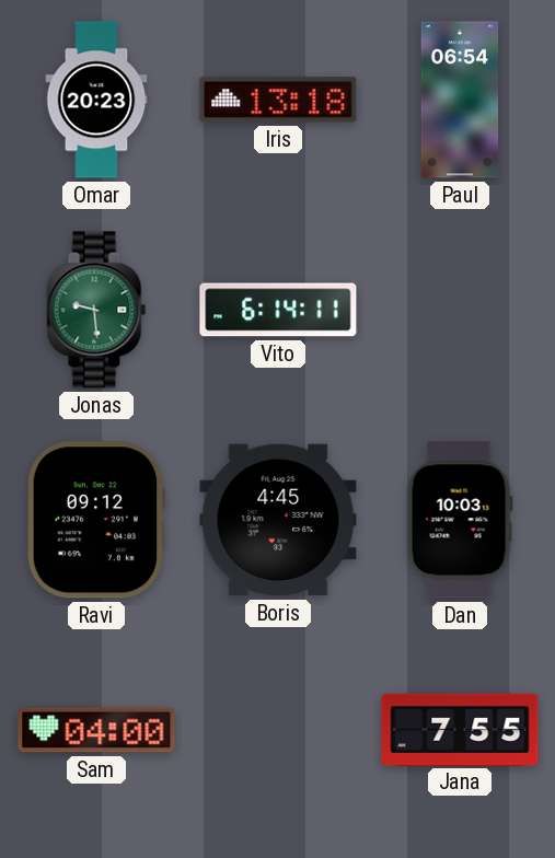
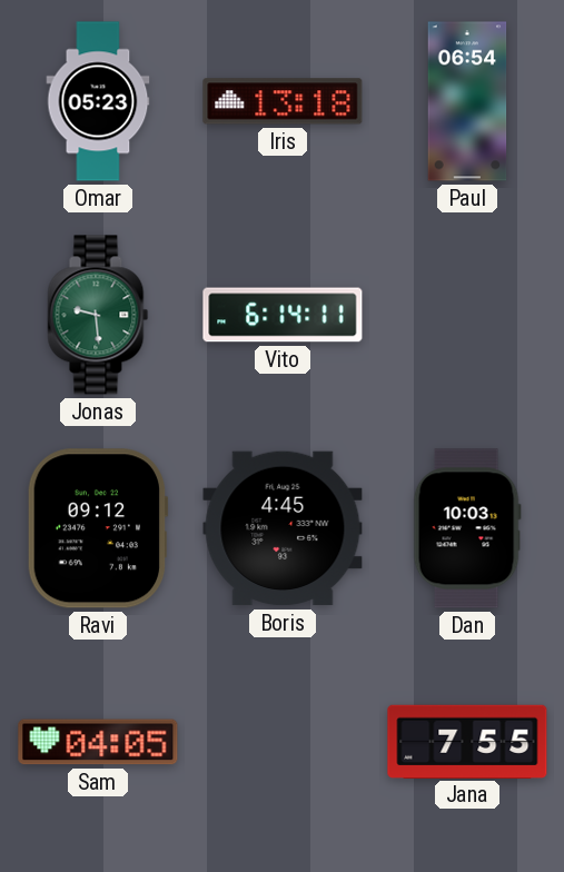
Omar: 20:23 -> 05:23 (98, 101)
Sam: 04:00 -> 04:05 (98, 742)
